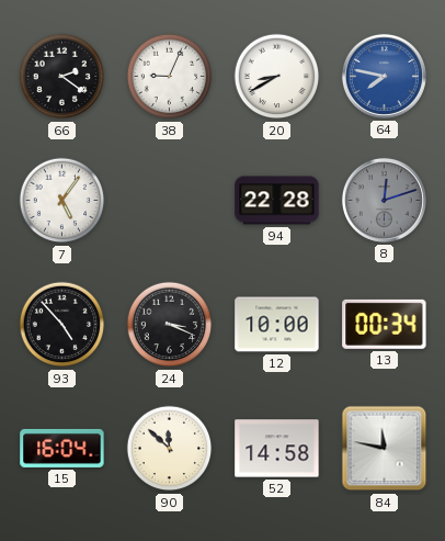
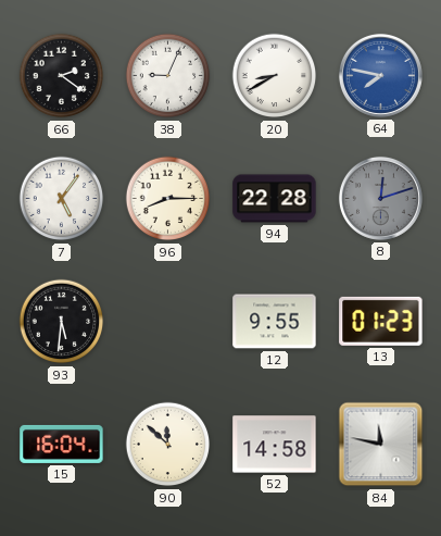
96: none -> 8:15 (168, 199)
93: 4:53 -> 5:31 (62, 322)
24: 3:19 -> none (170, 325)
12: 10:00 -> 9:55 (275, 322)
13: 00:34 -> 01:23 (381, 321)
